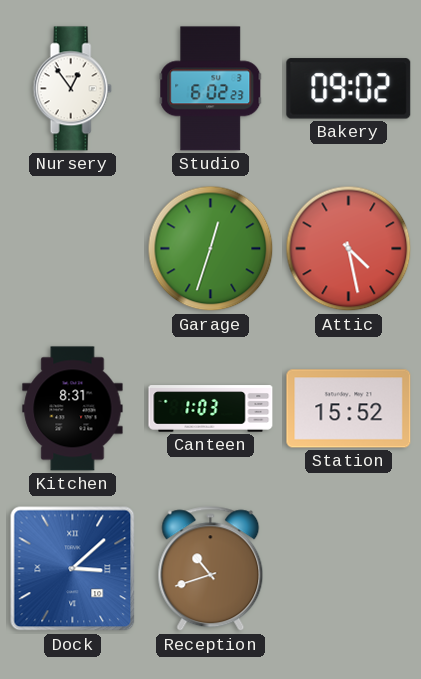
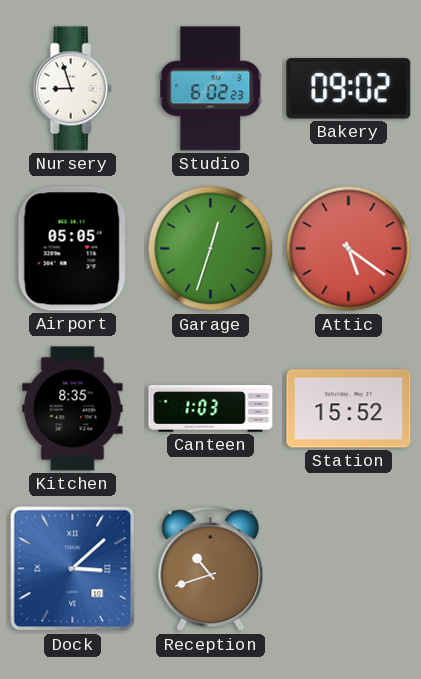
Nursery: 12:54 -> 8:57 (72, 89)
Airport: none -> 05:05 (72, 249)
Attic: 4:28 -> 5:21 (349, 249)
Kitchen: 8:31 -> 8:35 (73, 409)
